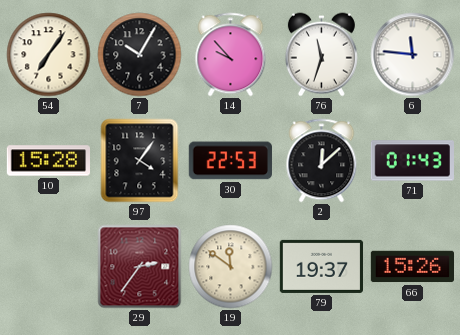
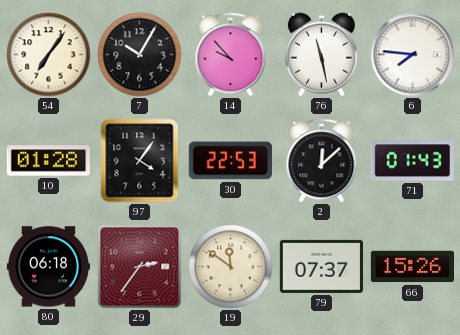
76: 11:33 -> 11:28 (321, 55)
6: 11:46 -> 7:46 (413, 55)
10: 15:28 -> 01:28 (48, 161)
80: none -> 06:18 (48, 267)
79: 19:37 -> 07:37 (321, 266)
